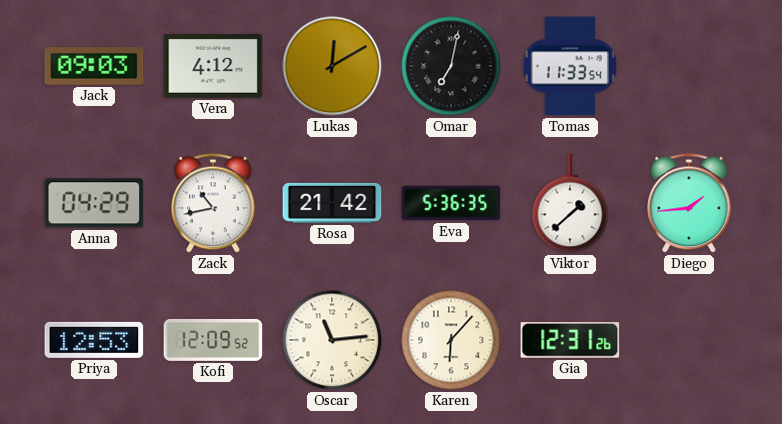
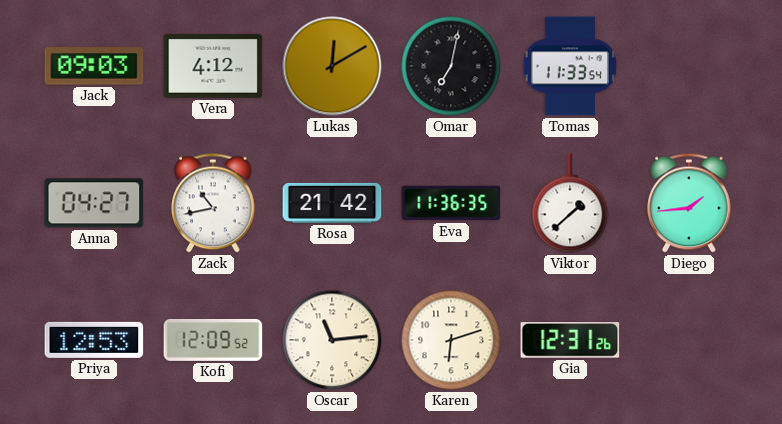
Anna: 04:29 -> 04:27 (94, 203)
Eva: 5:36 -> 11:36 (451, 203)
Karen: 6:07 -> 6:12 (451, 340)
